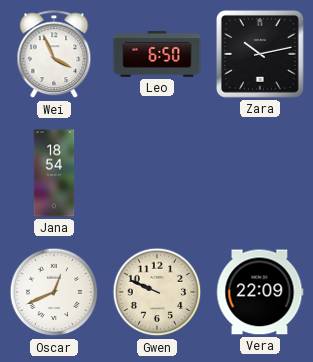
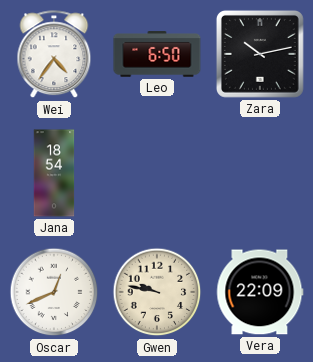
Wei: 3:56 -> 4:36 (54, 55)
Gwen: 9:49 -> 9:47 (157, 292)
